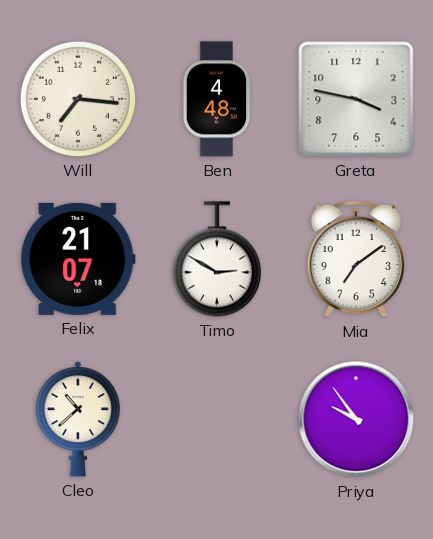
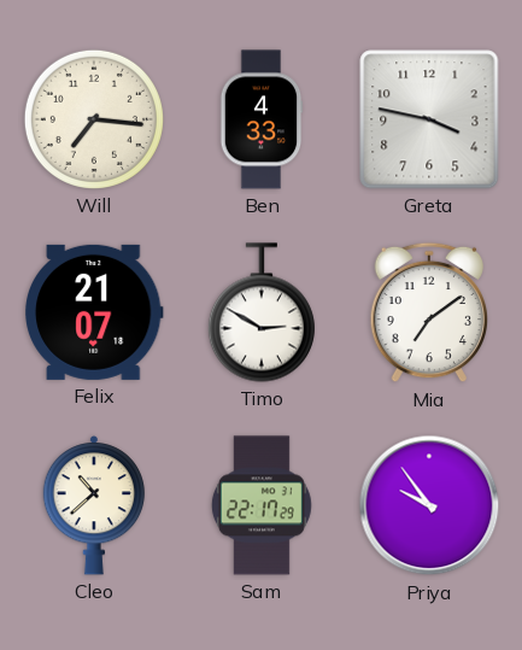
Ben: 4:48 -> 4:33 (262, 119)
Sam: none -> 22:17 (262, 505)
